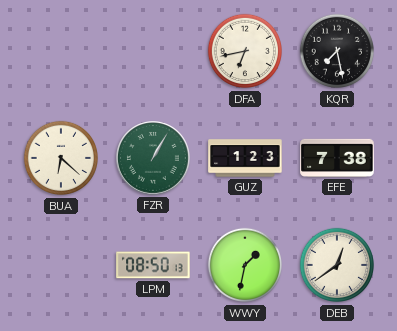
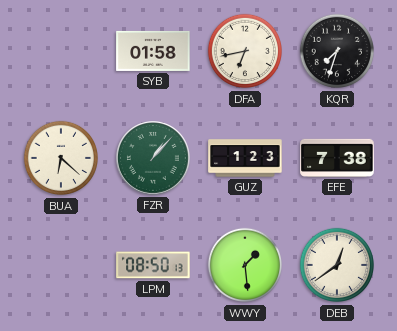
SYB: none -> 01:58 (153, 51)
KQR: 7:28 -> 7:33 (337, 51)
FZR: 1:05 -> 1:07 (154, 159)
WWY: 1:32 -> 1:29 (245, 265)
